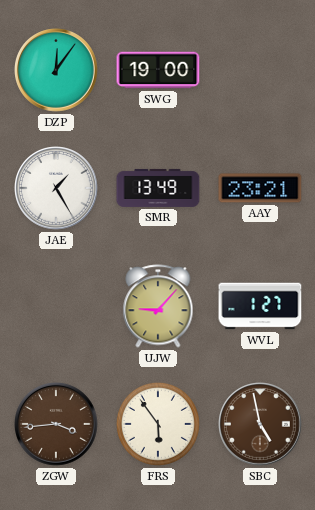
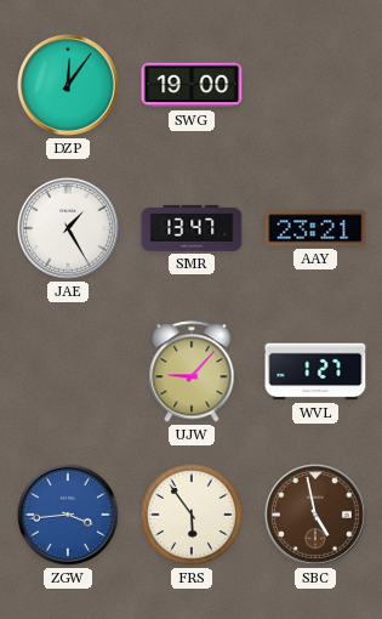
SMR: 13:49 -> 13:47 (192, 228)
ZGW dial: brown -> blue (69, 516)
